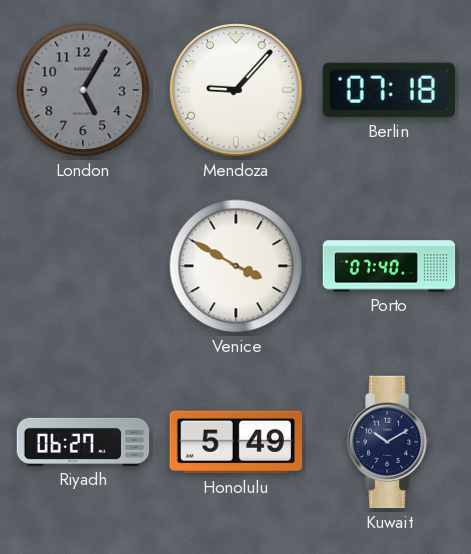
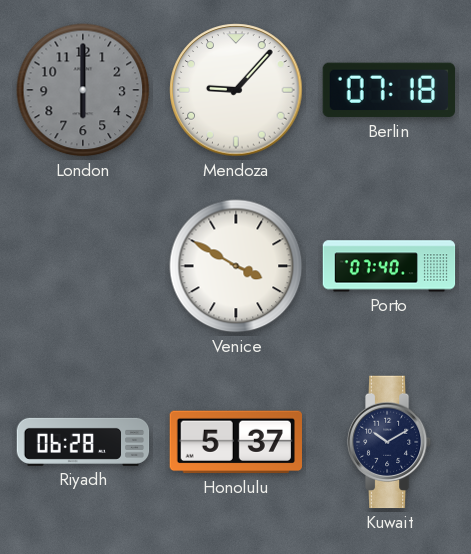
London: 5:05 -> 6:00 (83, 90)
Riyadh: 06:27 -> 06:28 (83, 442)
Honolulu: 5:49 -> 5:37 (235, 442)
